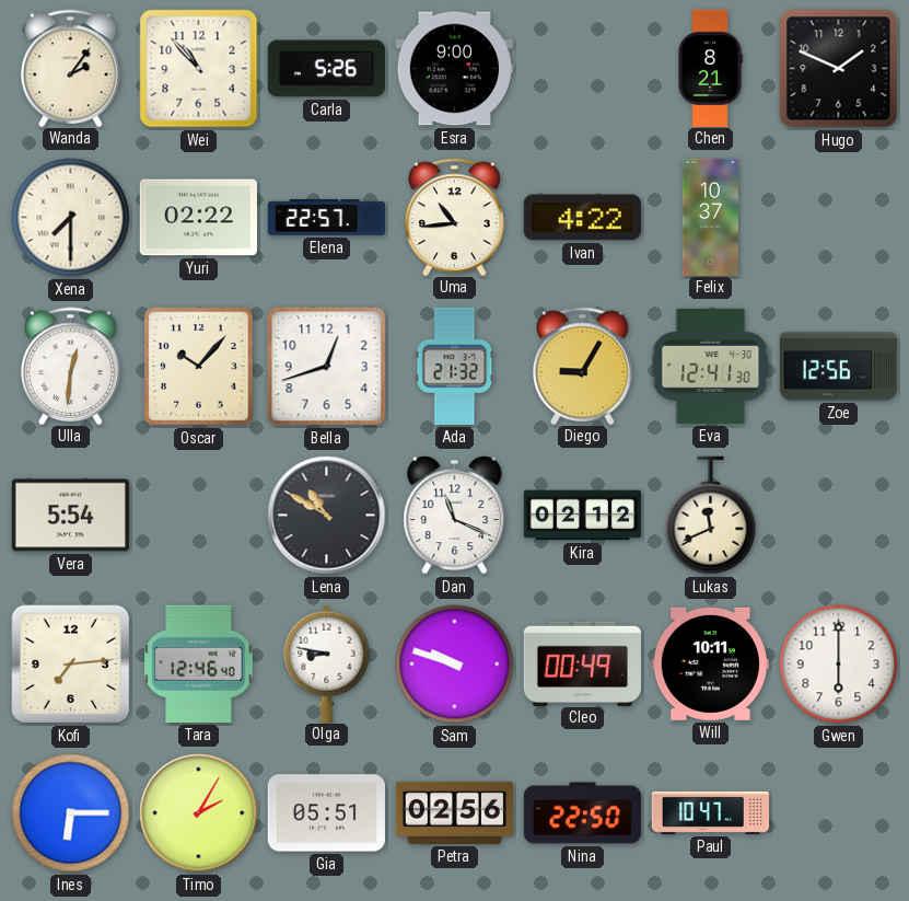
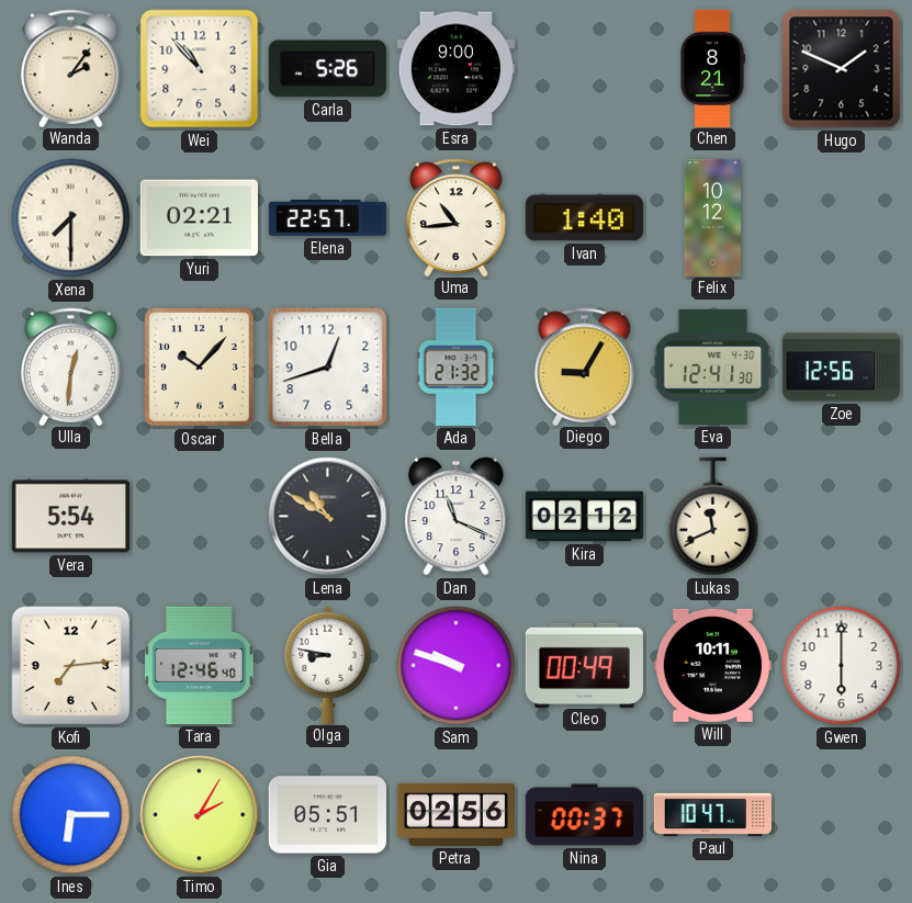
Yuri: 02:22 -> 02:21 (199, 218)
Ivan: 4:22 -> 1:40 (584, 218)
Felix: 10:37 -> 10:12 (712, 217)
Nina: 22:50 -> 00:37 (584, 815)
